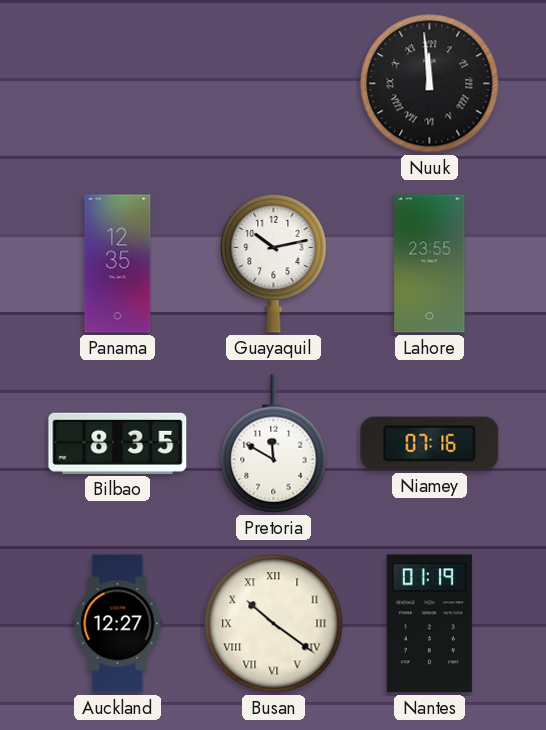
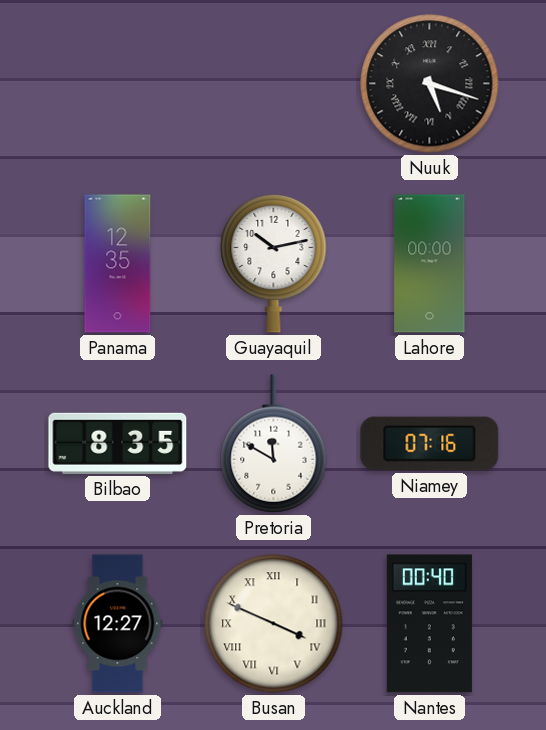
Nuuk: 11:59 -> 5:18 (430, 84)
Lahore: 23:55 -> 00:00 (430, 264)
Busan: 10:21 -> 3:49 (274, 624)
Nantes: 01:19 -> 00:40 (429, 624)
